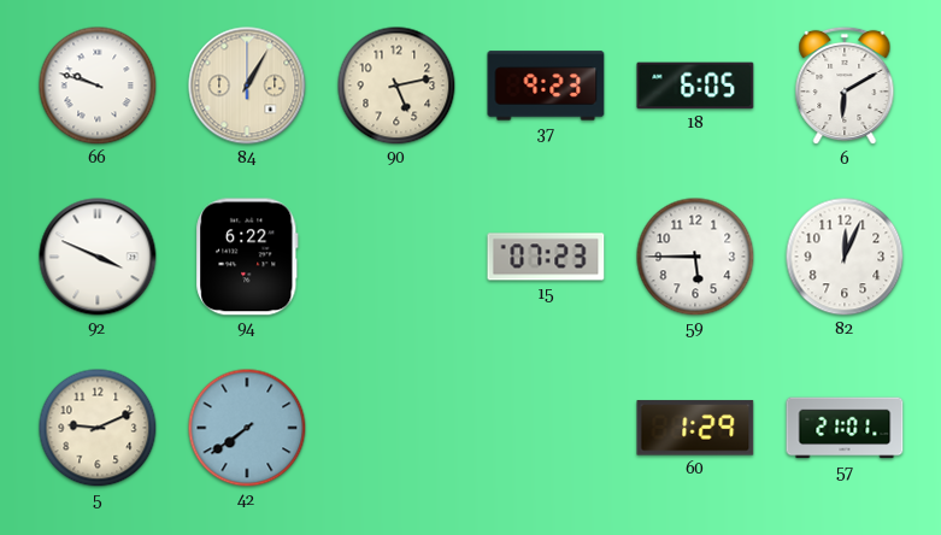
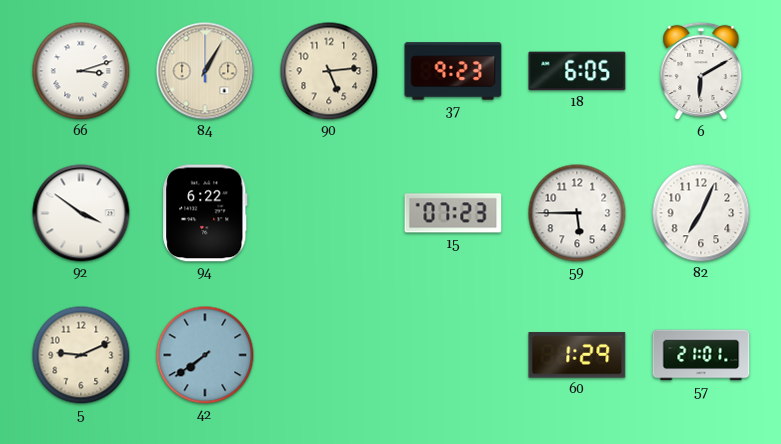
66: 9:48 -> 3:12 (81, 71)
90: 5:13 -> 5:14 (329, 71)
92: 3:49 -> 3:51 (81, 213)
82: 12:04 -> 7:04 (701, 213)
